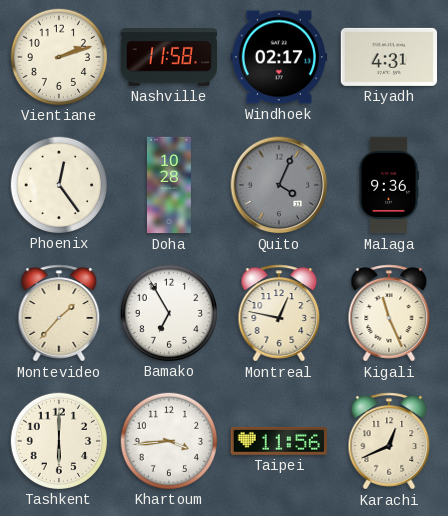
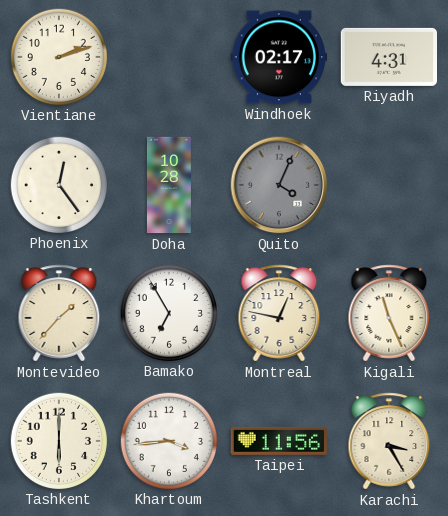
Nashville: 11:58 -> none (169, 57)
Malaga: 9:36 -> none (388, 185)
Karachi: 12:41 -> 3:25 (389, 441)
